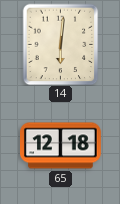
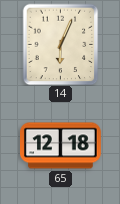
14: 6:01 -> 6:04 (61, 44)
